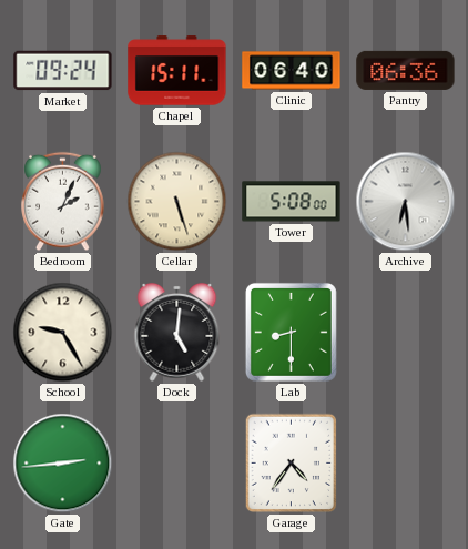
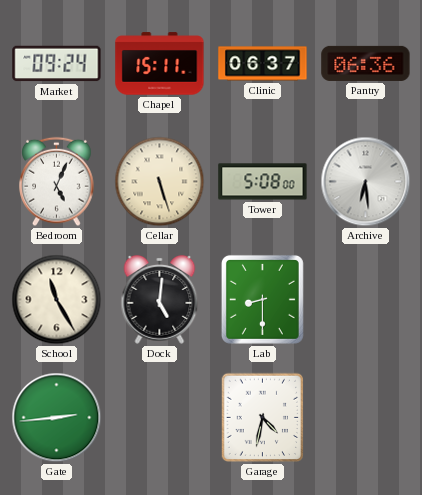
Clinic: 06:40 -> 06:37 (263, 64)
Bedroom: 2:04 -> 5:04 (57, 182)
School: 9:25 -> 11:25 (57, 300)
Garage: 4:36 -> 4:32 (262, 418)
